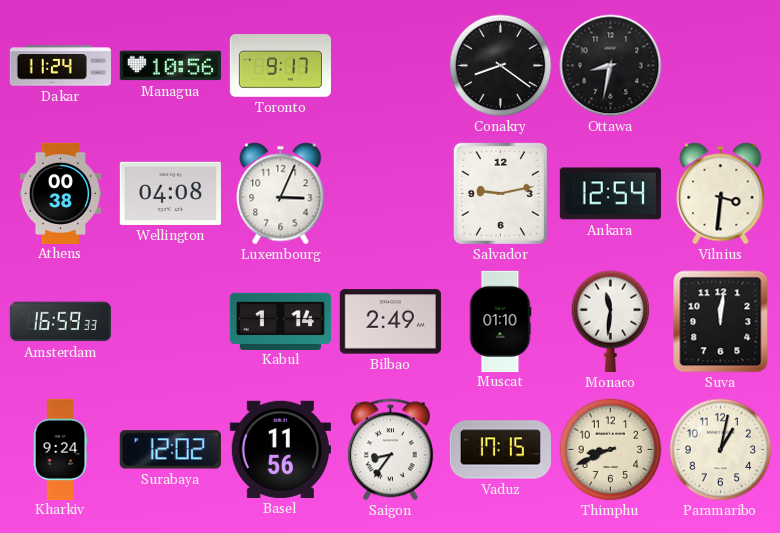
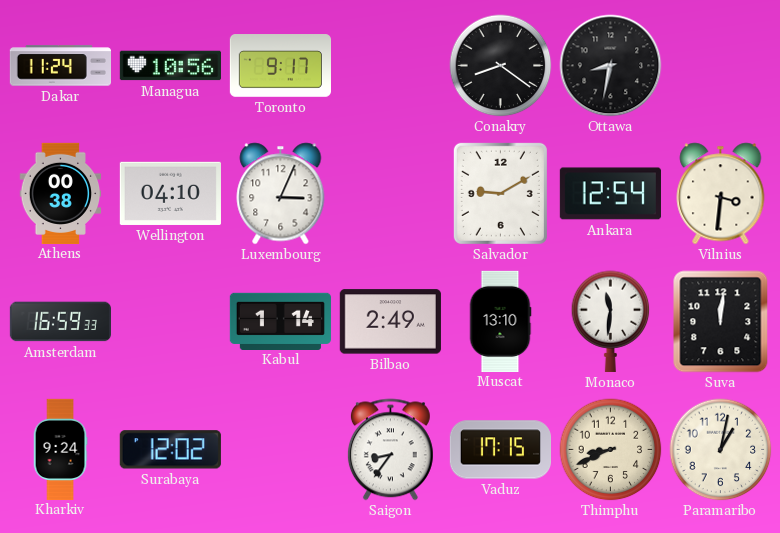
Wellington: 04:08 -> 04:10 (170, 193)
Salvador: 9:13 -> 9:10 (500, 193)
Muscat: 01:10 -> 13:10 (500, 321)
Basel: 11:56 -> none (280, 449)
